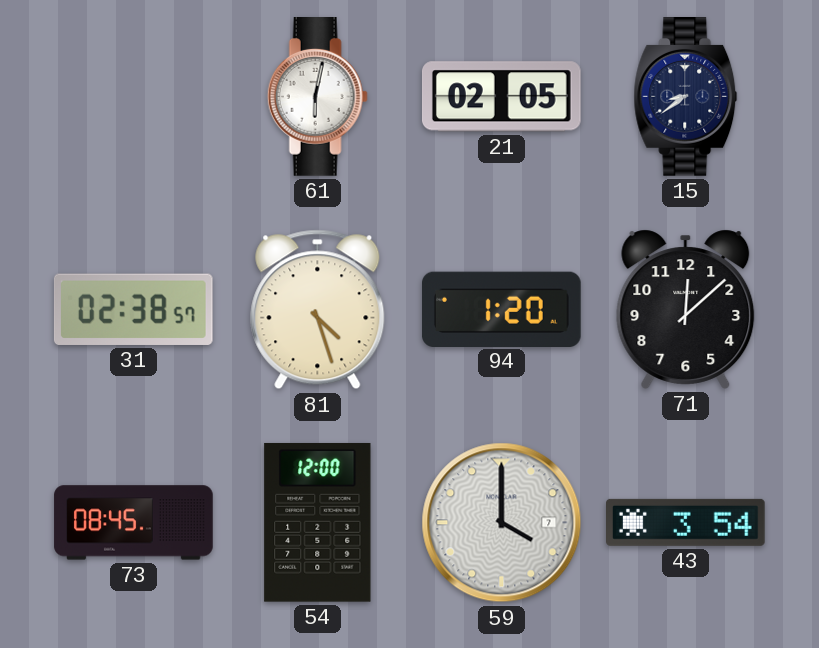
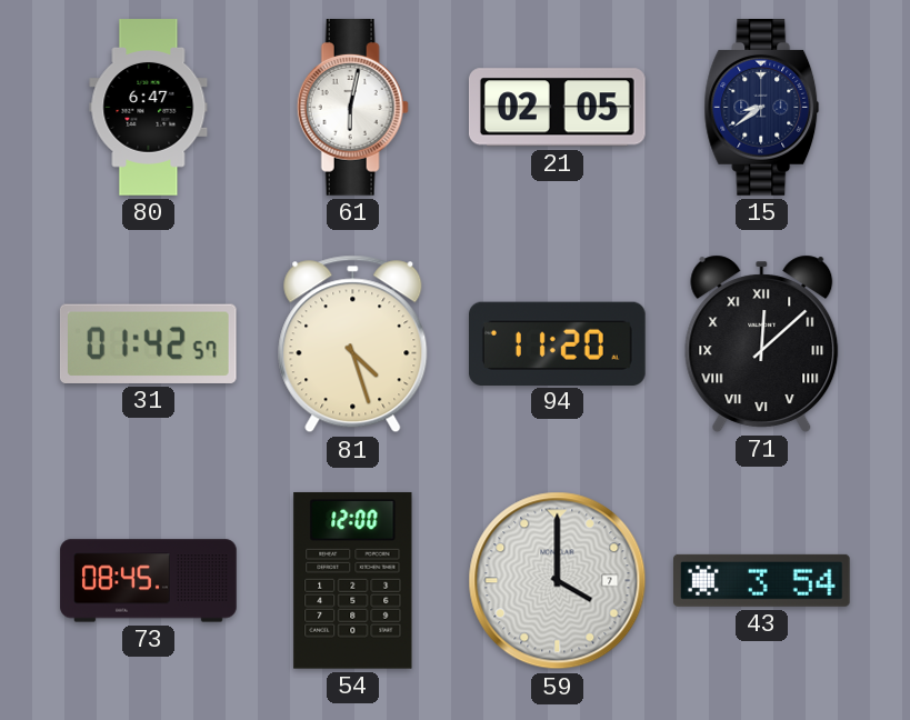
80: none -> 6:47 (149, 108)
31: 02:38 -> 01:42 (148, 343)
94: 1:20 -> 11:20 (558, 343)
71 numerals: Arabic -> Roman (762, 343)
